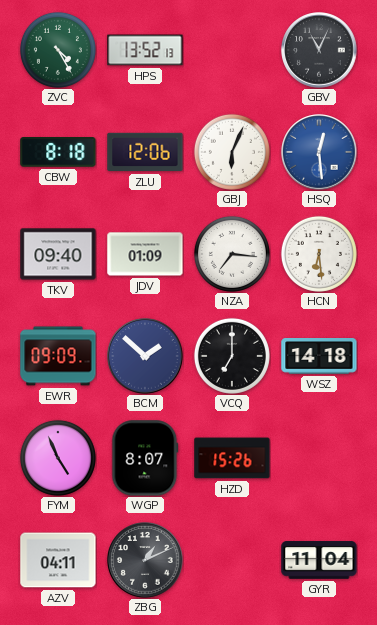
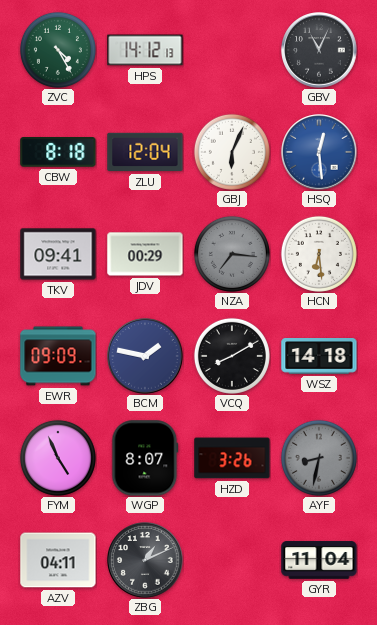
HPS: 13:52 -> 14:12 (145, 50)
ZLU: 12:06 -> 12:04 (145, 152)
TKV: 09:40 -> 09:41 (58, 254)
JDV: 01:09 -> 00:29 (145, 254)
NZA dial: white -> grey (232, 254)
BCM: 1:52 -> 1:47 (145, 356)
VCQ: 7:00 -> 8:10 (232, 356)
HZD: 15:26 -> 3:26 (232, 458)
AYF: none -> 8:32 (319, 458)
